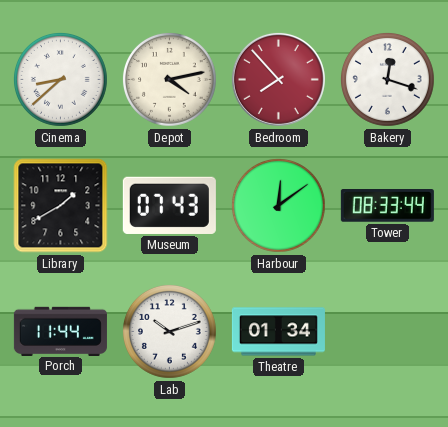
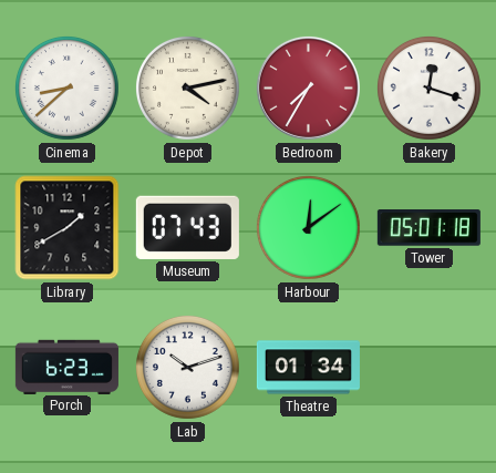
Bedroom: 7:53 -> 7:35 (308, 88)
Tower: 08:33 -> 05:01 (428, 228)
Porch: 11:44 -> 6:23 (66, 367)
